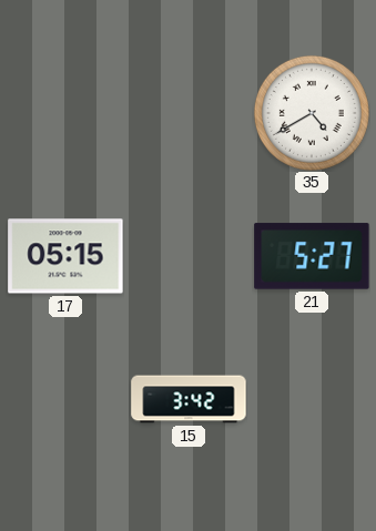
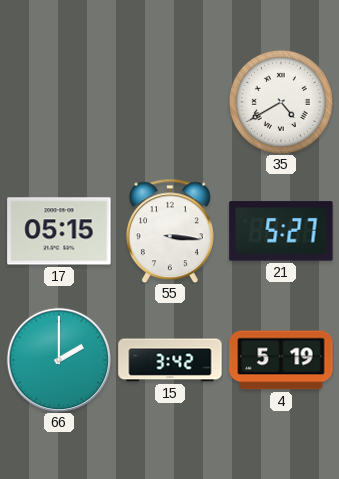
55: none -> 3:16 (170, 231)
66: none -> 2:00 (58, 359)
4: none -> 5:19 (281, 360)
